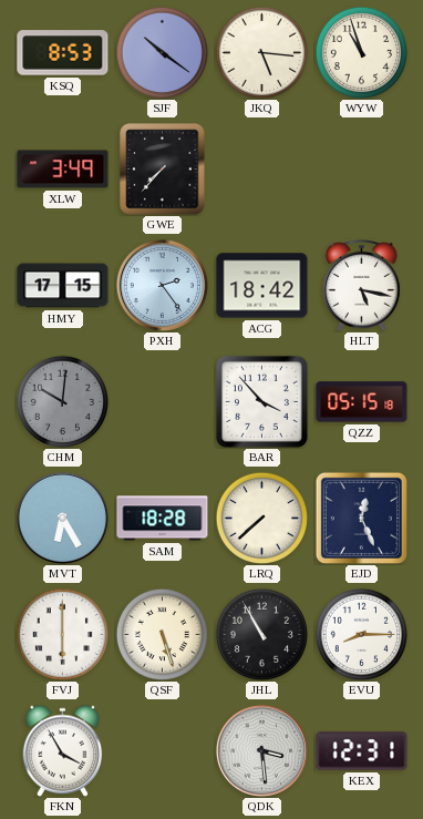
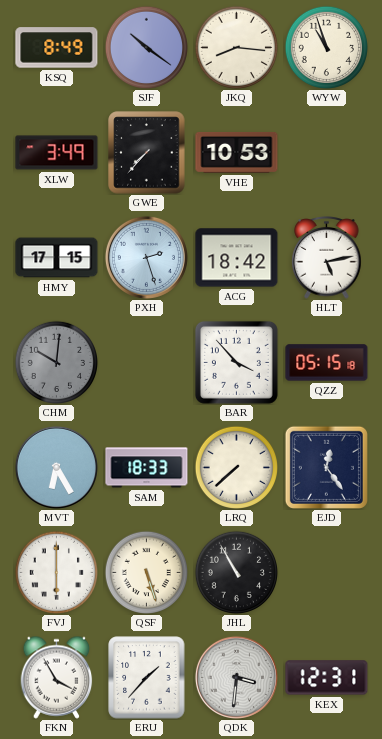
KSQ: 8:53 -> 8:49 (57, 48)
JKQ: 5:16 -> 8:16 (236, 47)
VHE: none -> 10:53 (237, 152)
PXH: 2:24 -> 2:27 (146, 257)
HLT: 5:17 -> 5:13 (327, 258)
SAM: 18:28 -> 18:33 (147, 468)
EJD: 12:26 -> 12:24 (326, 467)
EVU: 8:15 -> none (361, 634)
ERU: none -> 1:37 (147, 678)
QDK: 3:29 -> 3:31 (236, 677)
